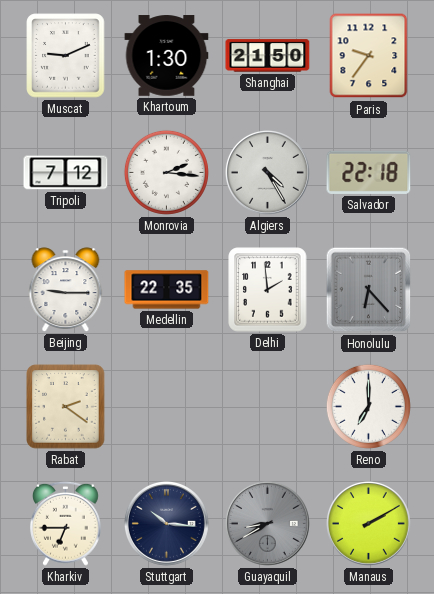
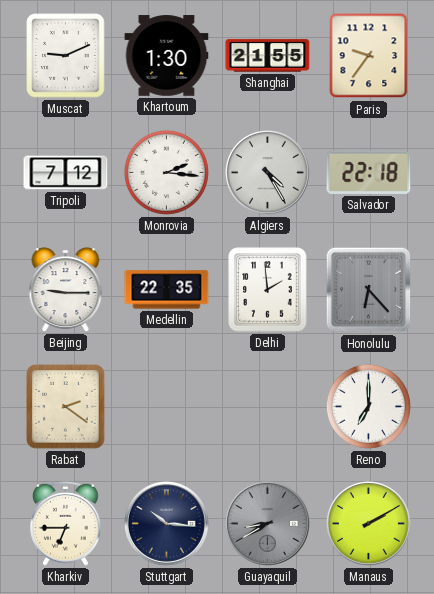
Shanghai: 21:50 -> 21:55 (268, 56)
